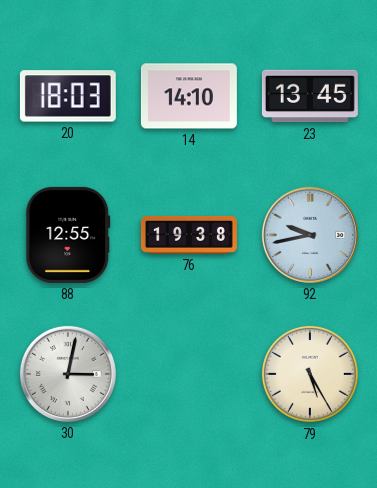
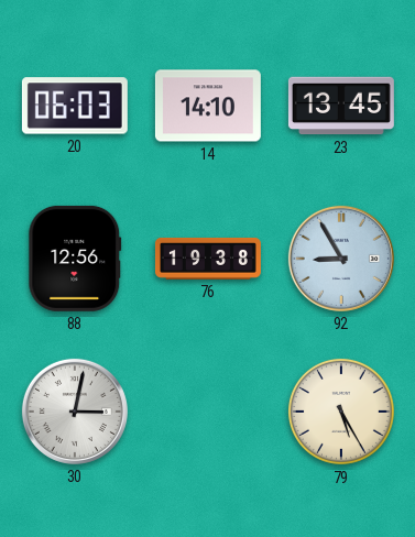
20: 18:03 -> 06:03 (75, 106)
88: 12:55 -> 12:56 (75, 259)
92: 9:43 -> 8:55 (341, 259)
